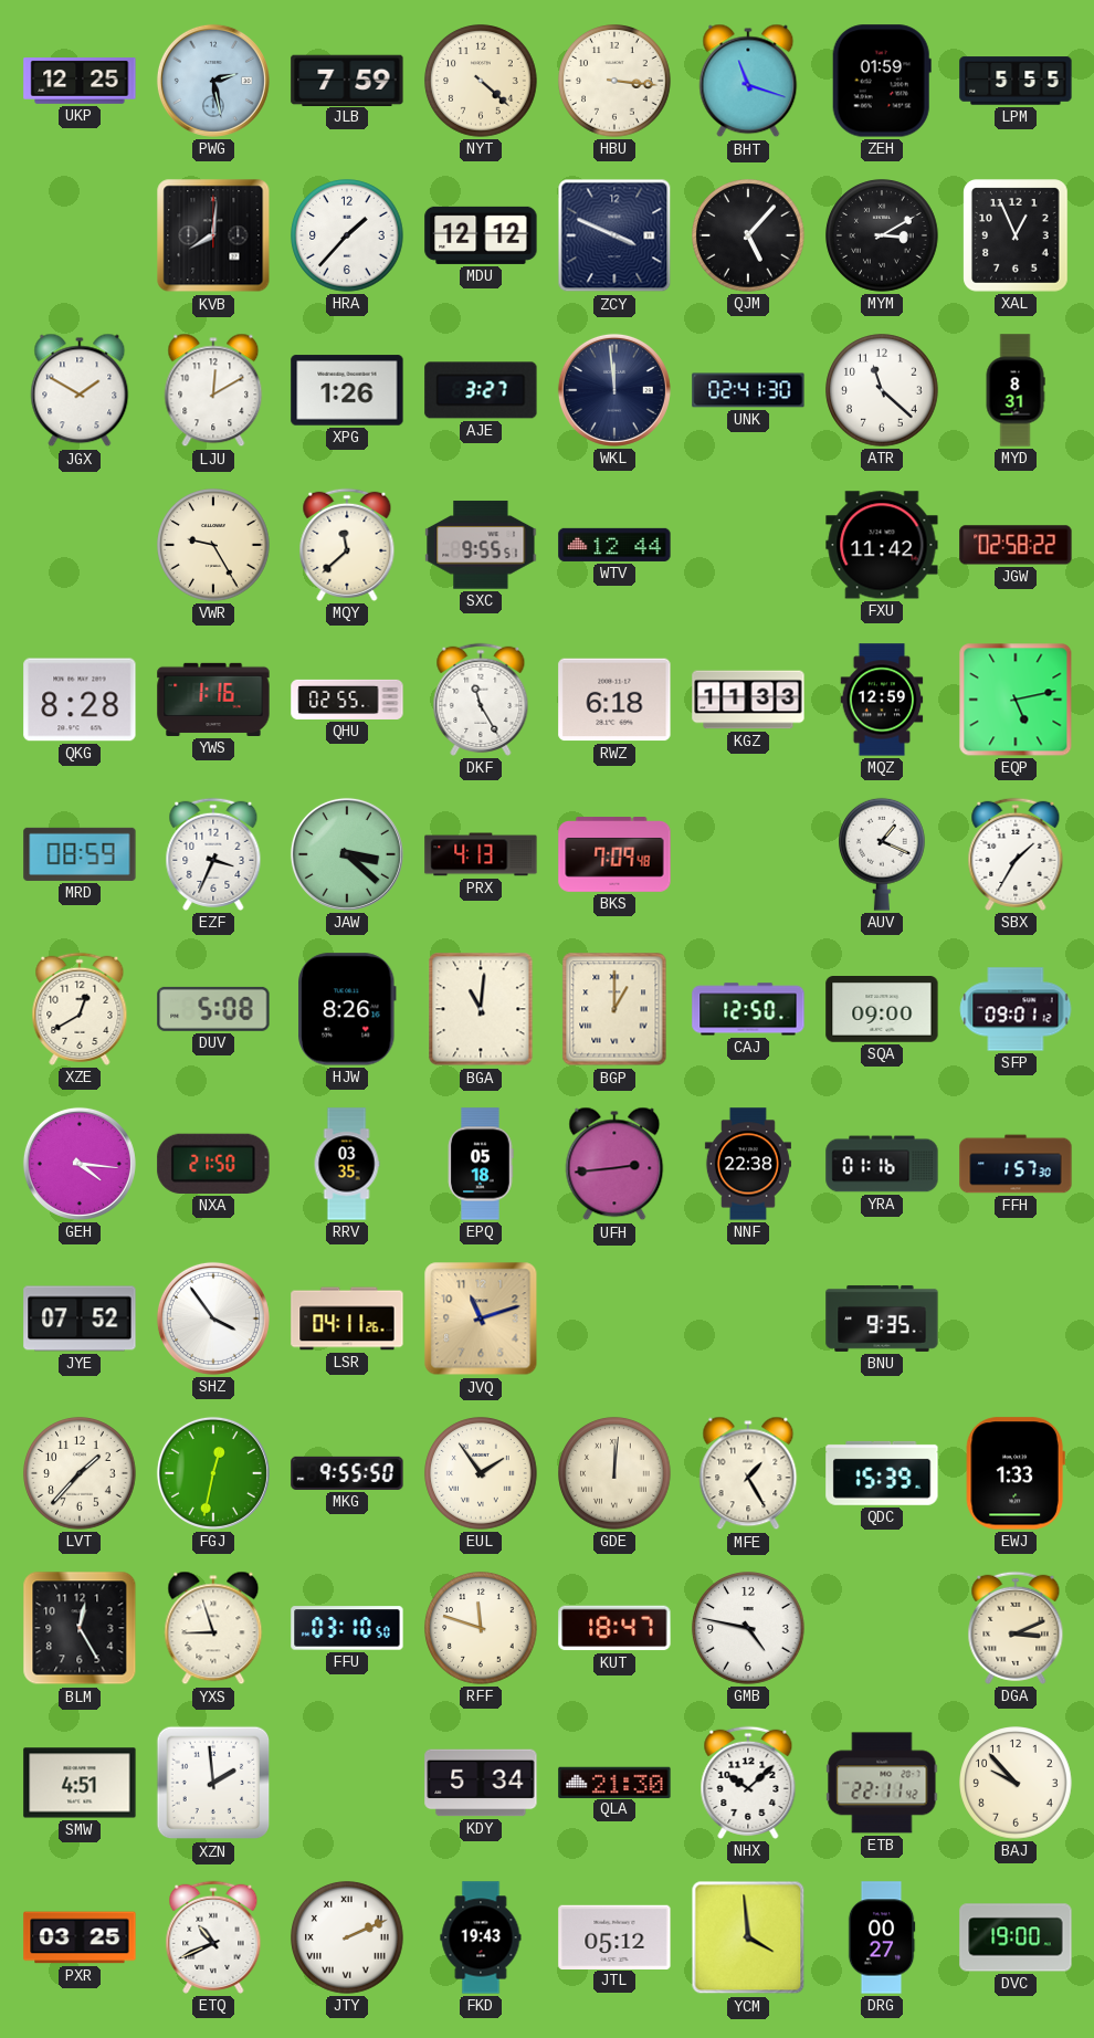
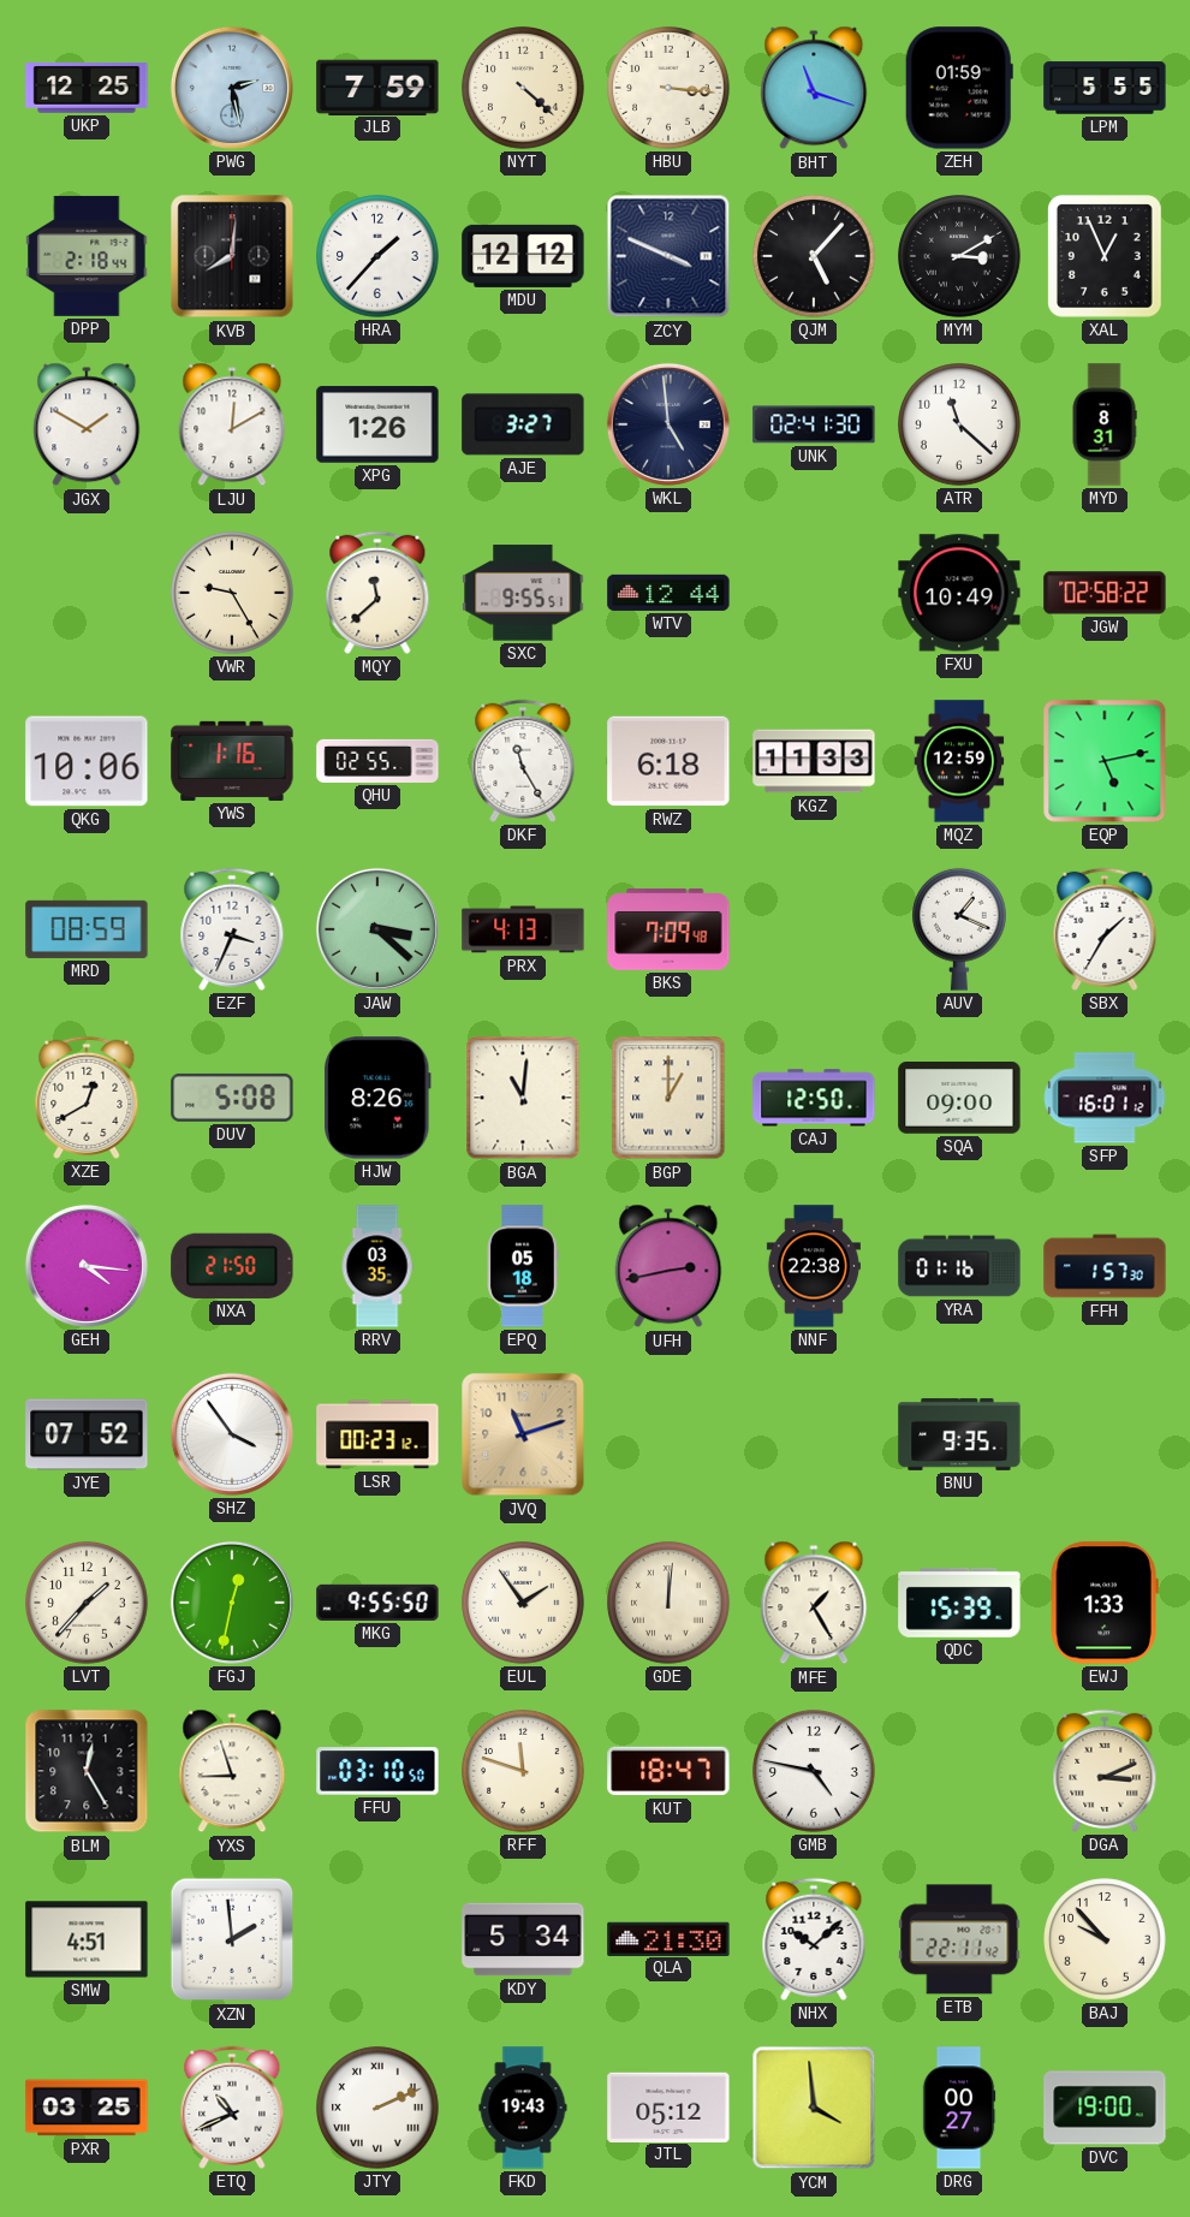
DPP: none -> 2:18 (87, 256)
WKL: 11:59 -> 4:59 (668, 424)
FXU: 11:42 -> 10:49 (959, 593)
QKG: 8:28 -> 10:06 (87, 761)
SFP: 09:01 -> 16:01 (1105, 1098)
UFH: 2:44 -> 2:43 (668, 1266)
LSR: 04:11 -> 00:23 (377, 1434)
